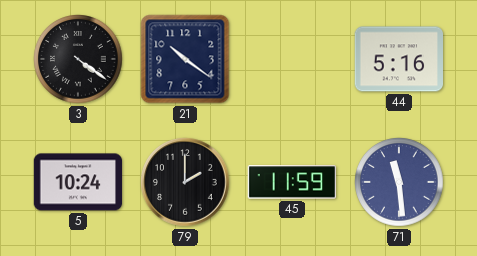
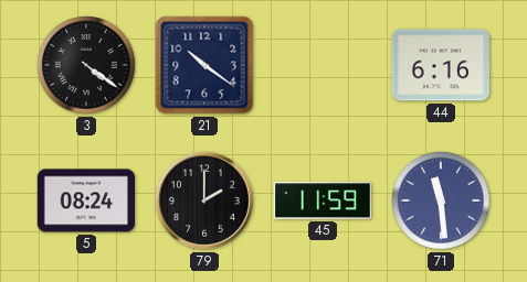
44: 5:16 -> 6:16 (441, 65)
5: 10:24 -> 08:24 (86, 200)
